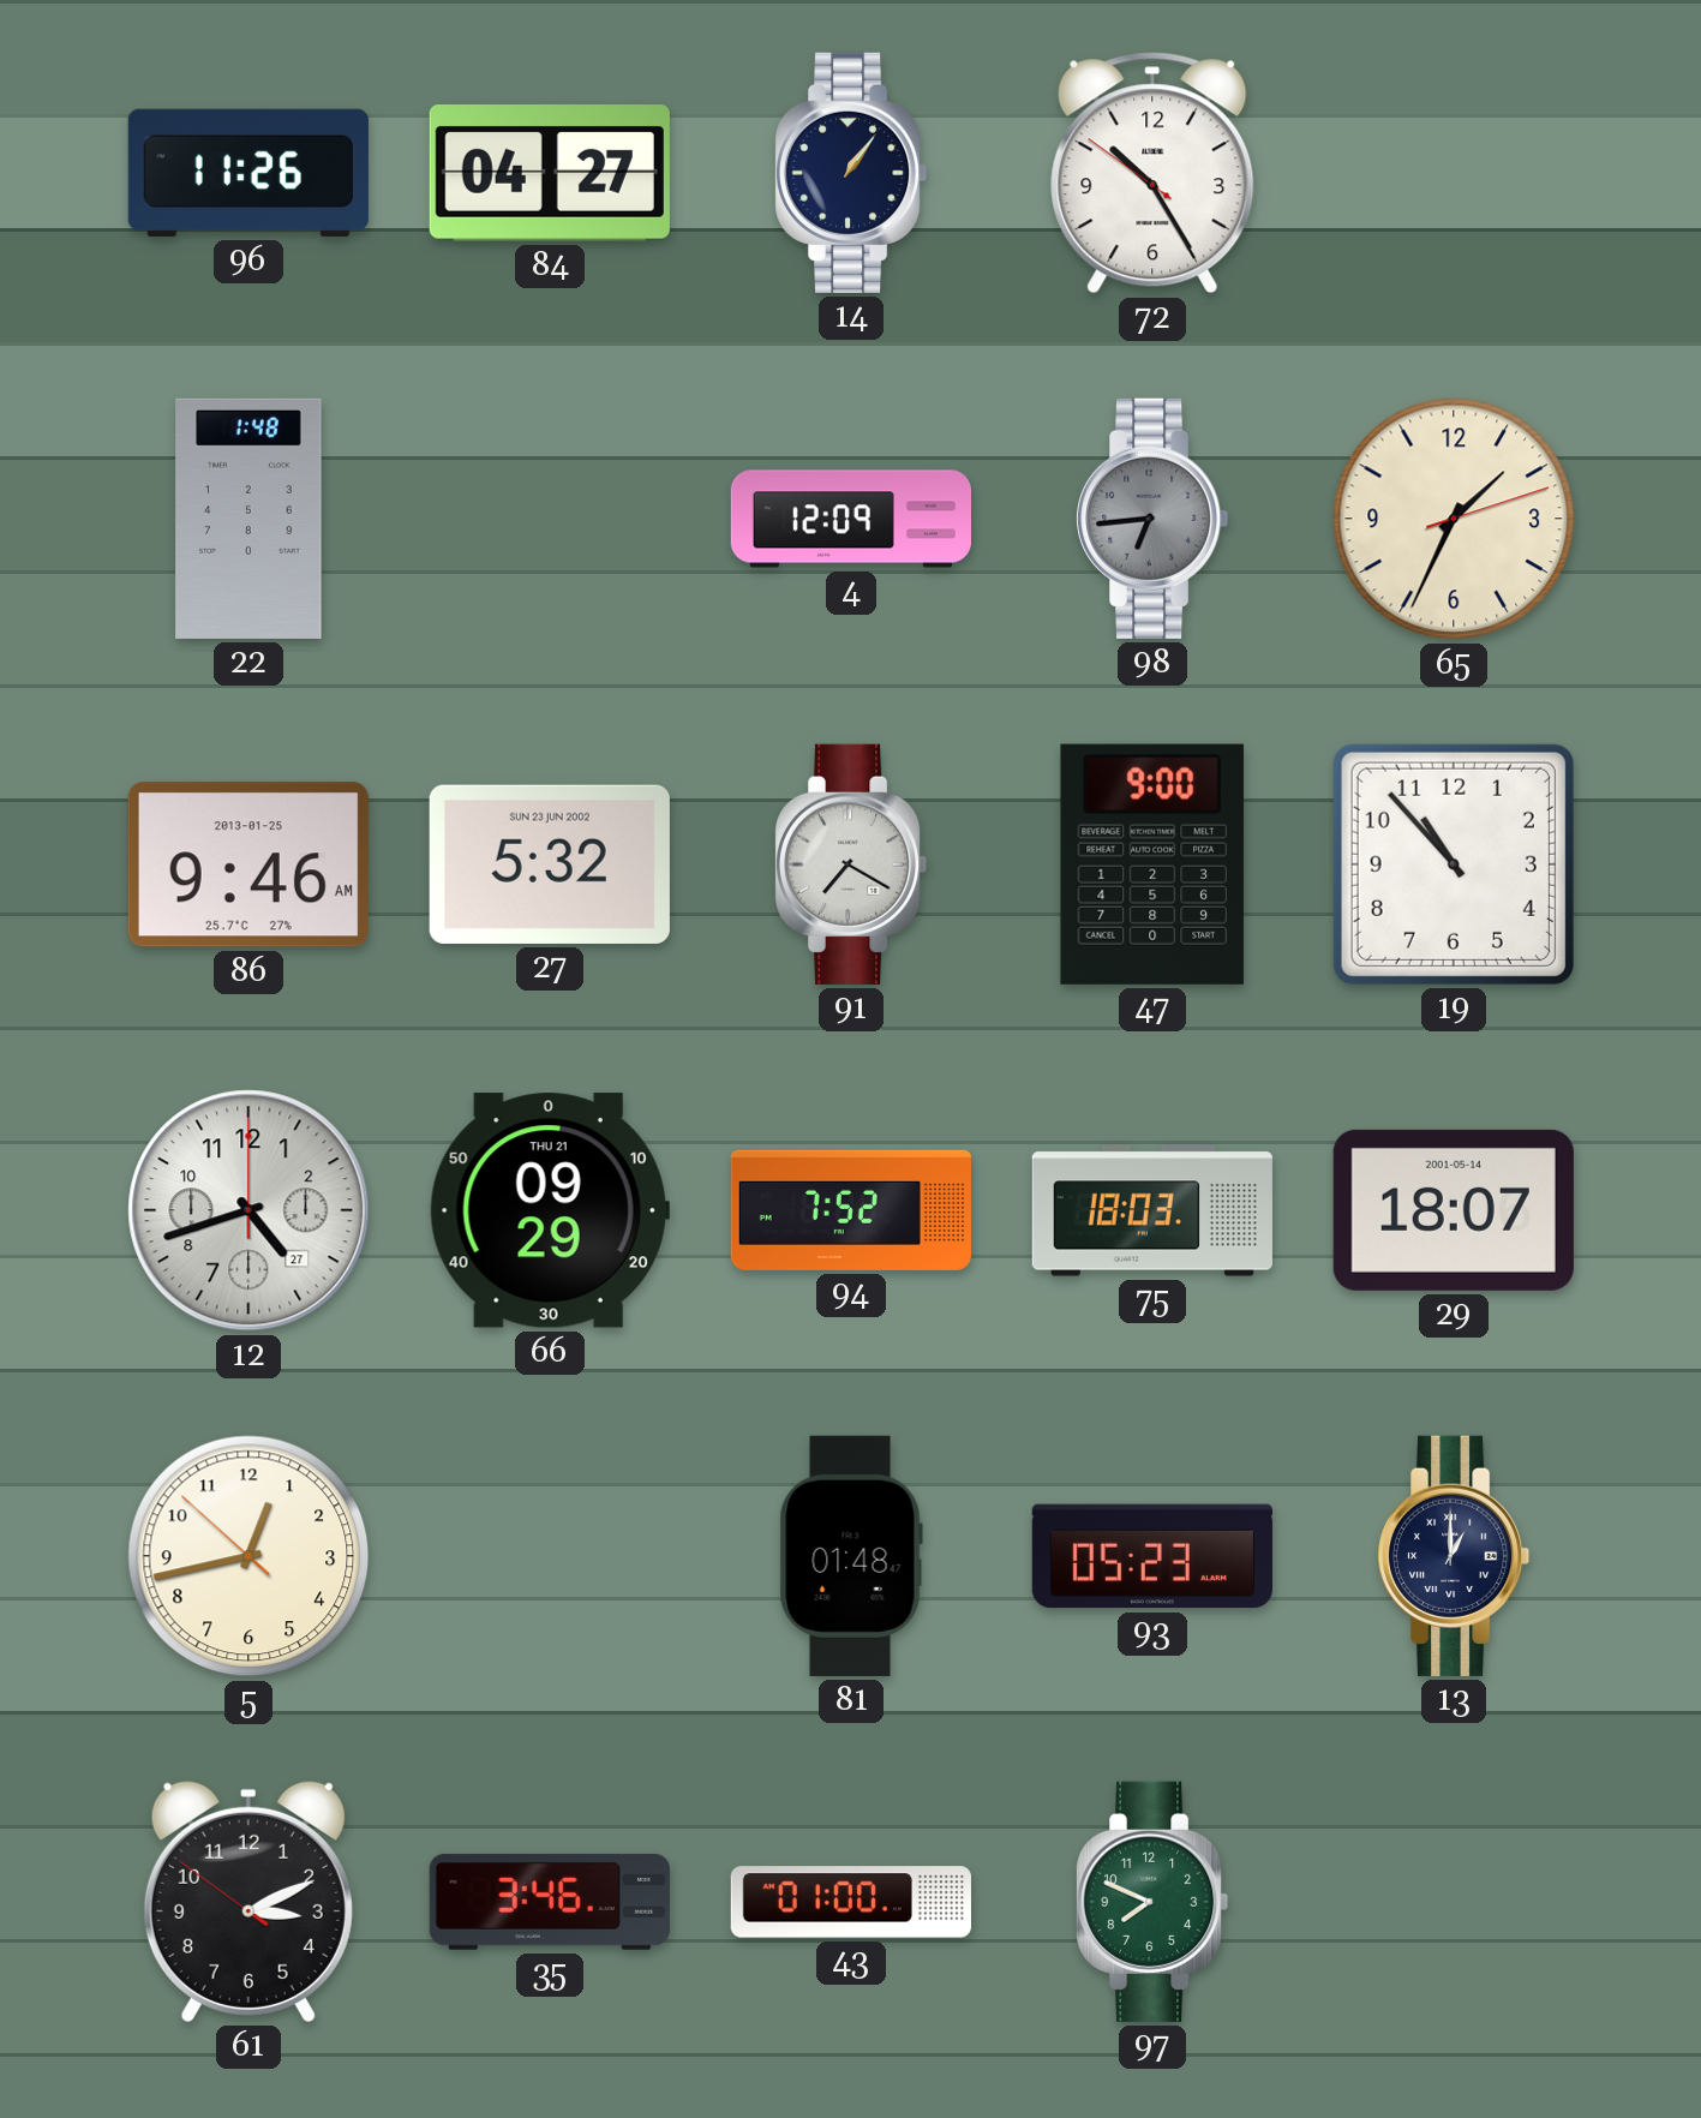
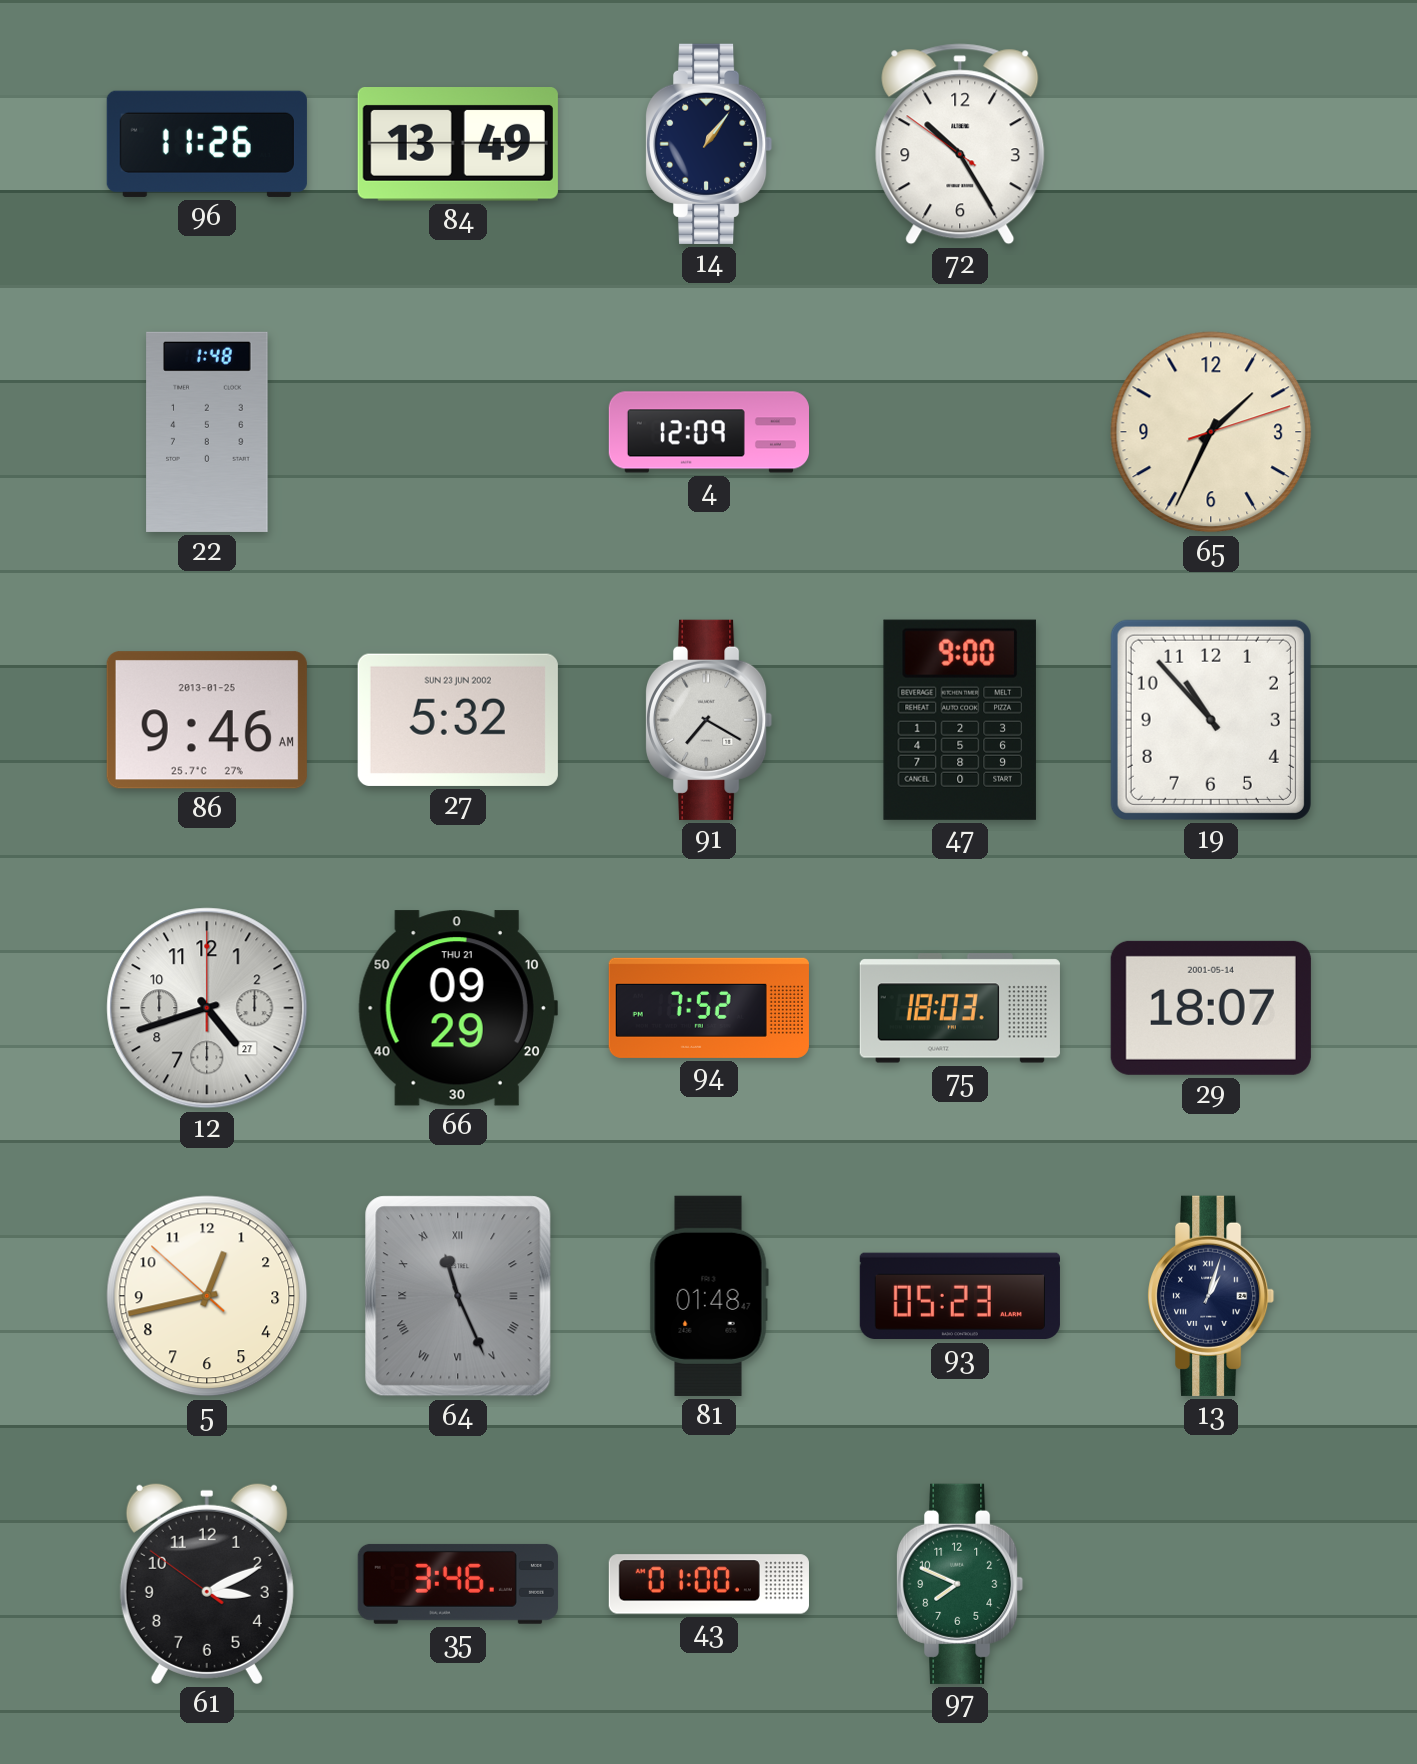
84: 04:27 -> 13:49 (458, 145)
98: 6:44 -> none (1154, 519)
64: none -> 11:26 (458, 1296)
13: 1:00 -> 1:03 (1212, 1296)
